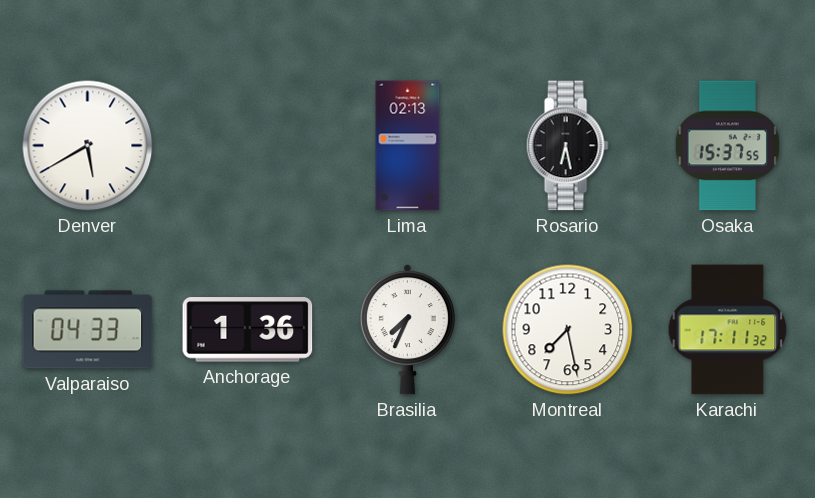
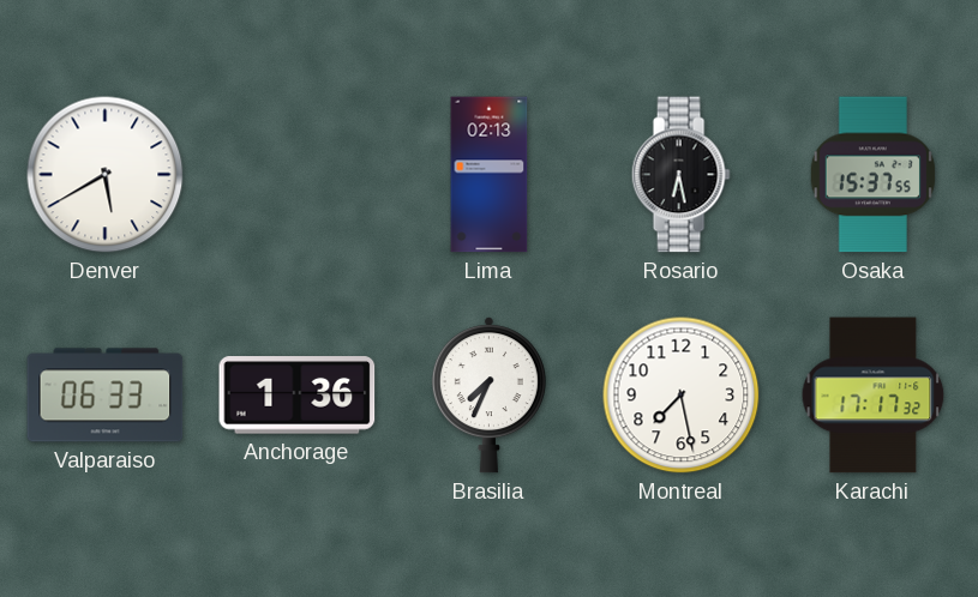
Valparaiso: 04:33 -> 06:33 (106, 396)
Karachi: 17:11 -> 17:17 (874, 396)
